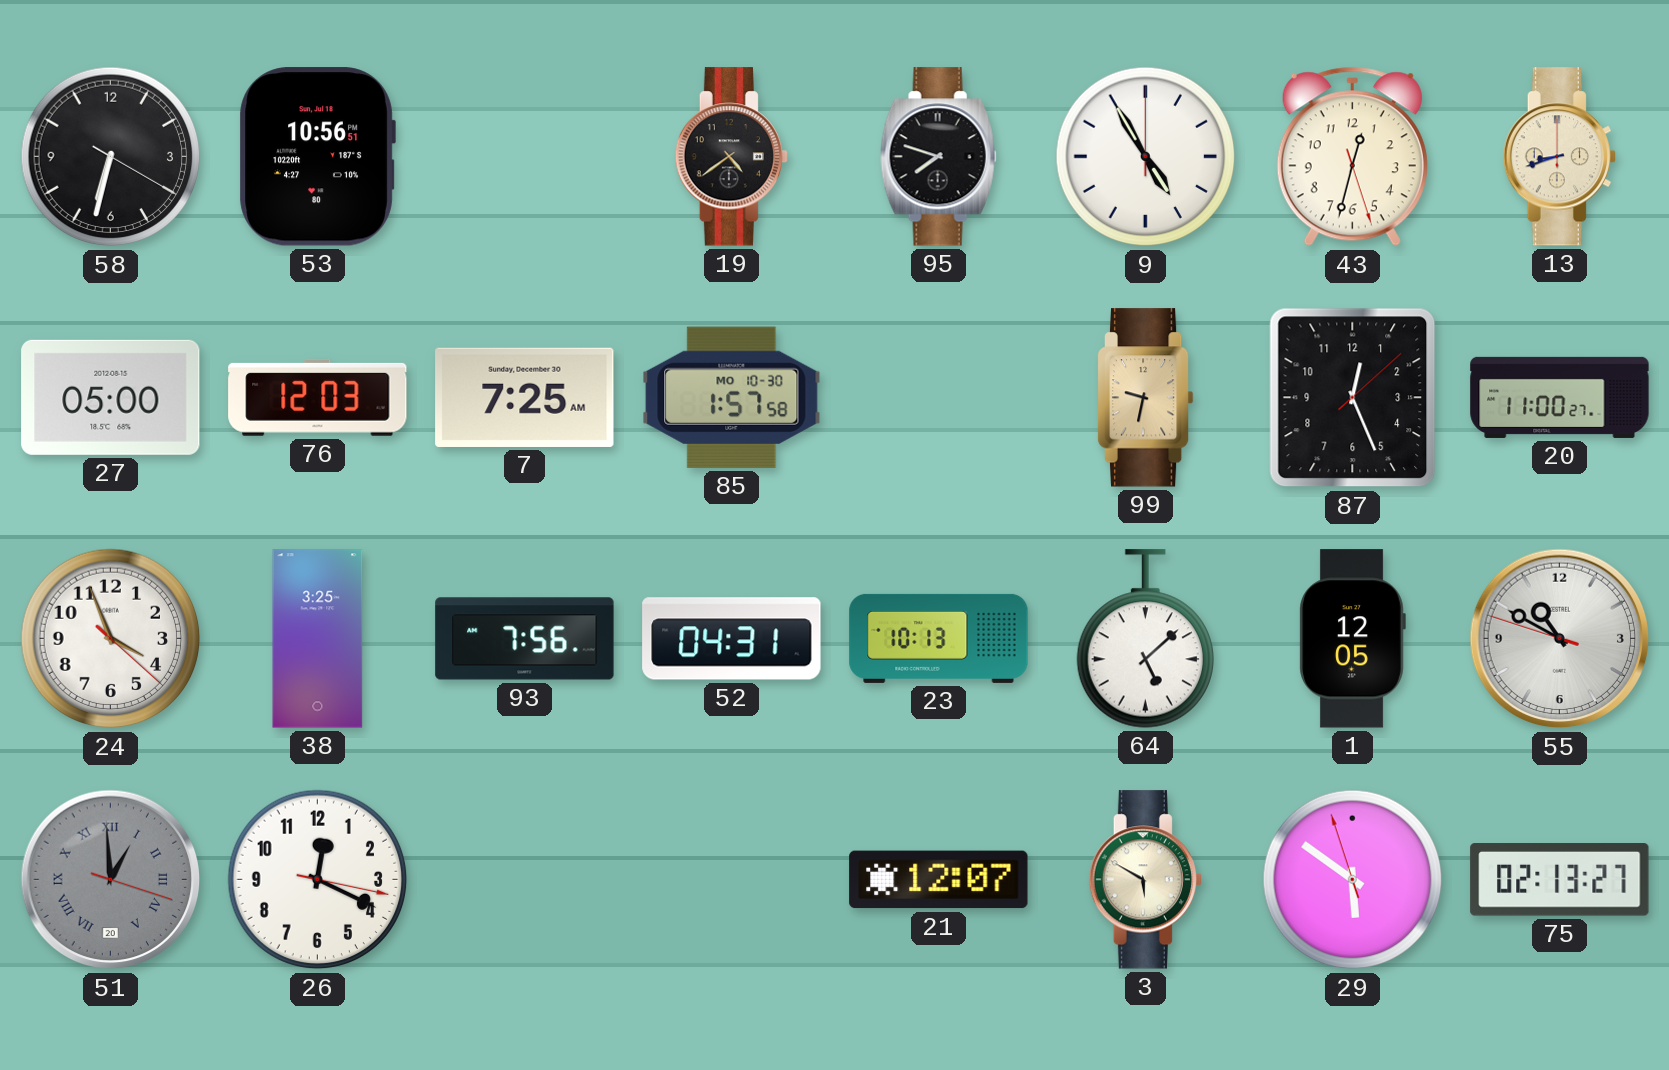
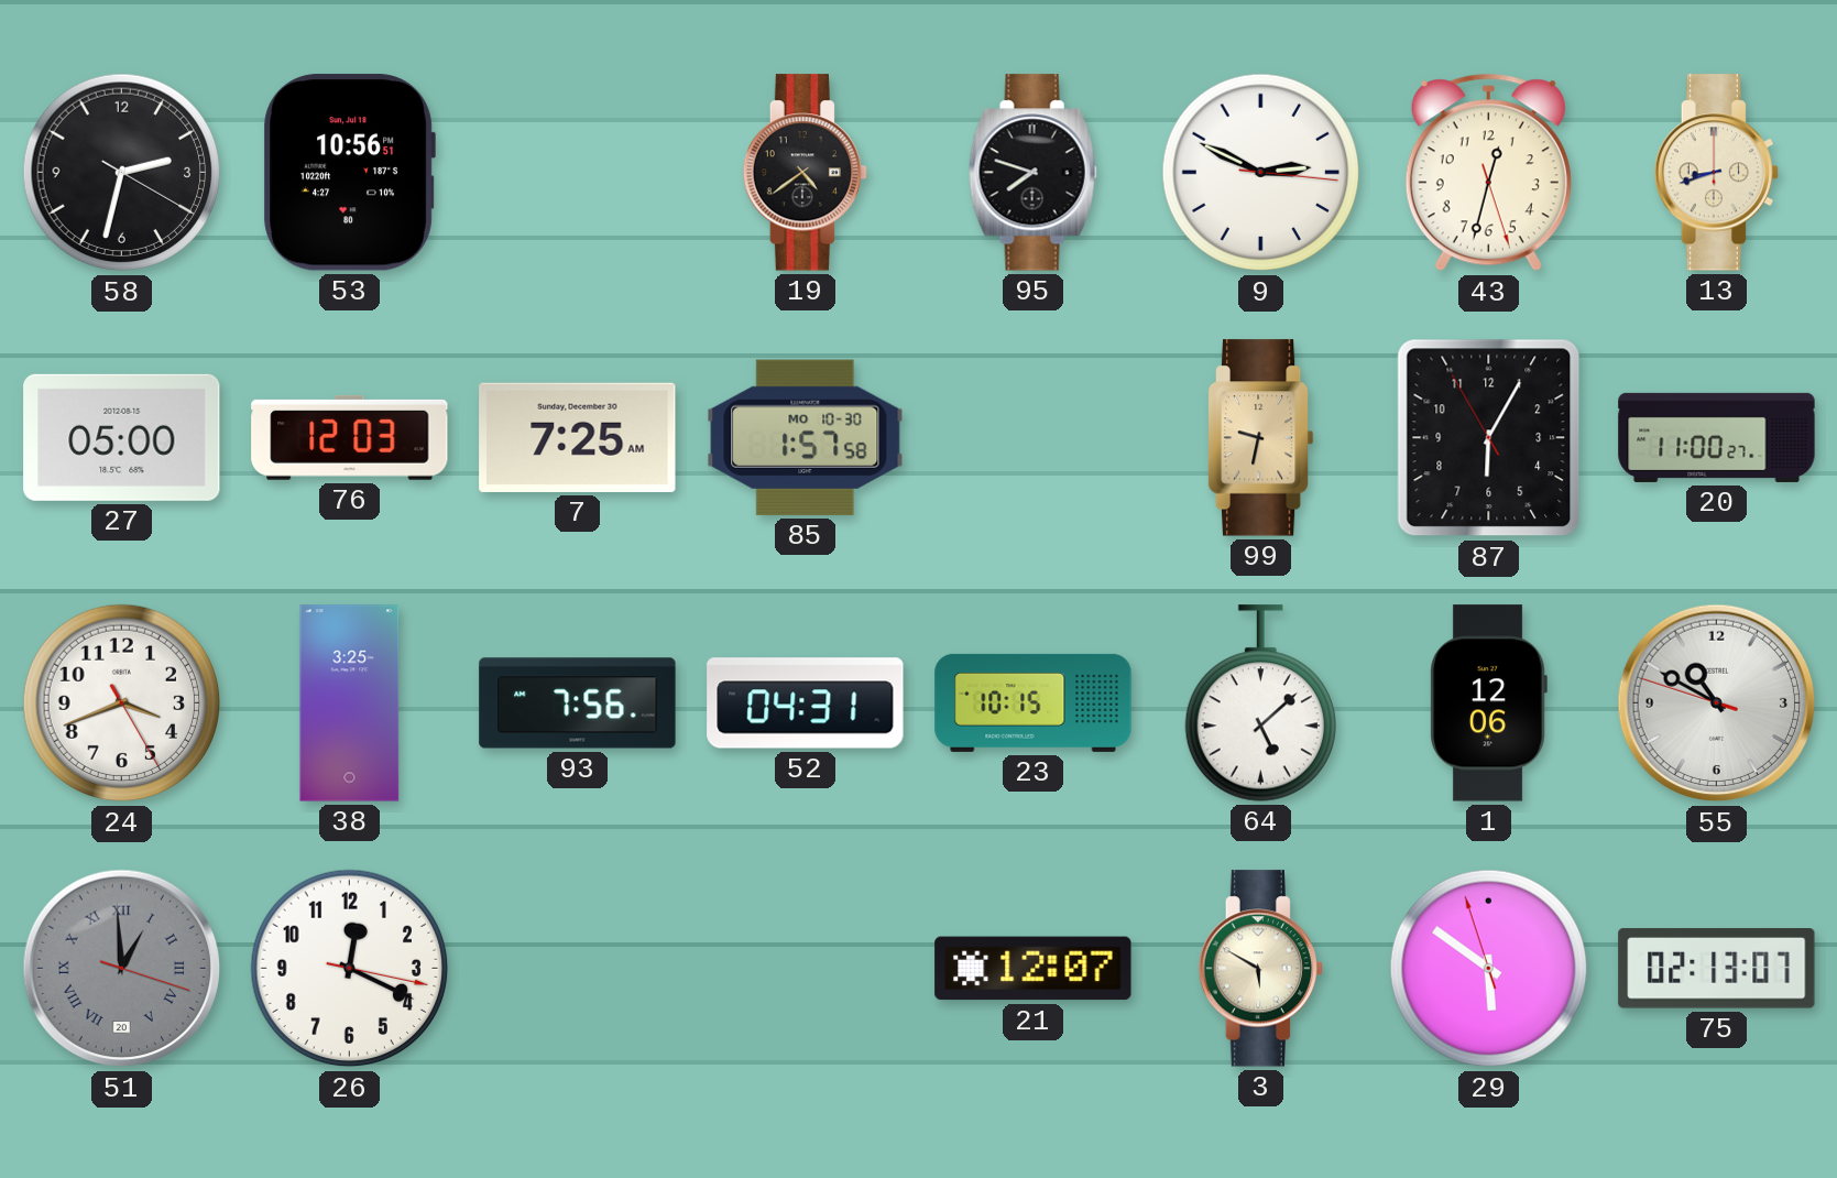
58: 6:32 -> 2:32 (122, 173)
9: 4:55 -> 2:49 (1261, 173)
87: 12:26 -> 6:04 (1489, 438)
24: 3:56 -> 3:41 (122, 703)
23: 10:13 -> 10:15 (1034, 702)
1: 12:05 -> 12:06 (1488, 703)
75: 02:13:27 -> 02:13:07 (1717, 969)
